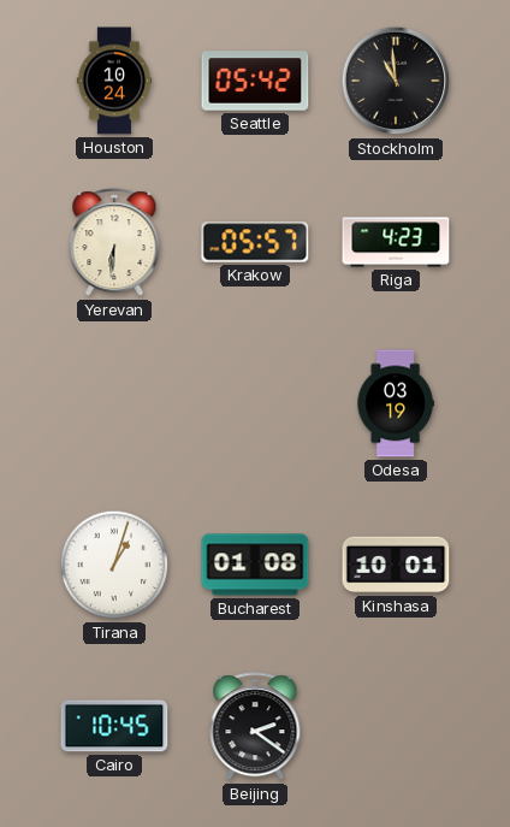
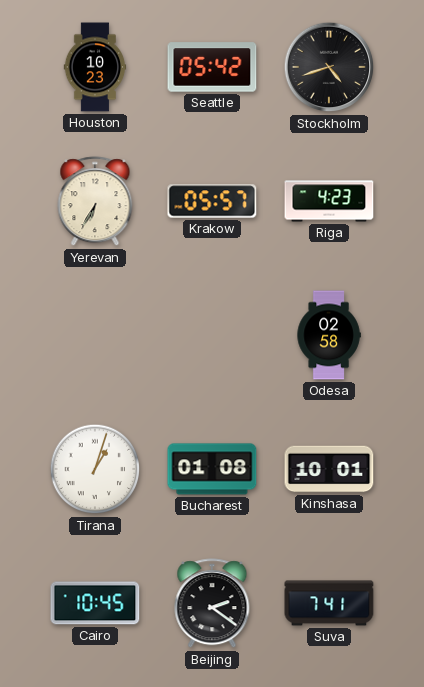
Houston: 10:24 -> 10:23 (95, 67)
Stockholm: 10:59 -> 4:42 (329, 67)
Yerevan: 6:31 -> 6:35 (95, 202)
Odesa: 03:19 -> 02:58 (329, 335)
Suva: none -> 7:41 (329, 603)
